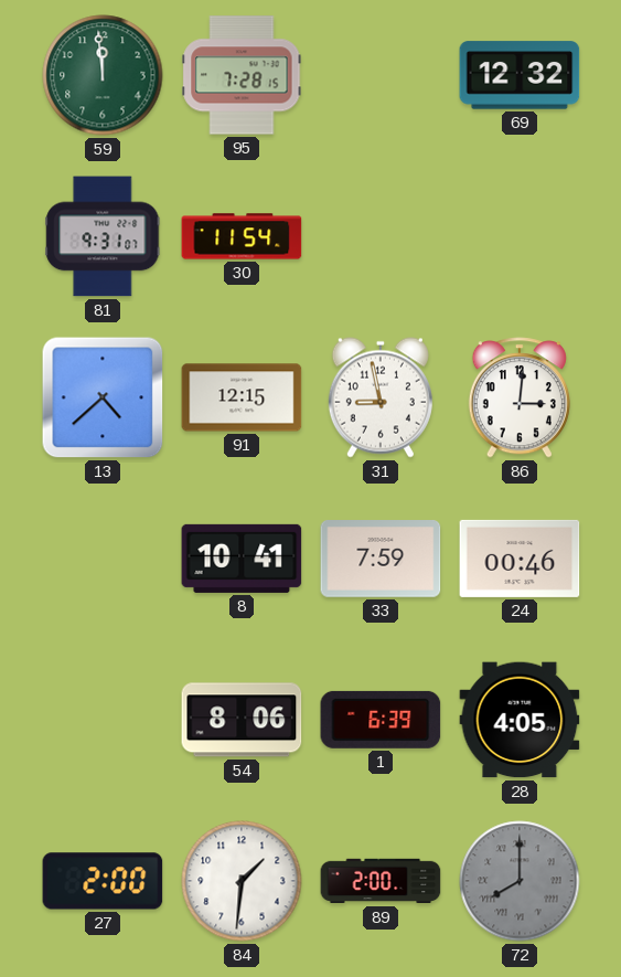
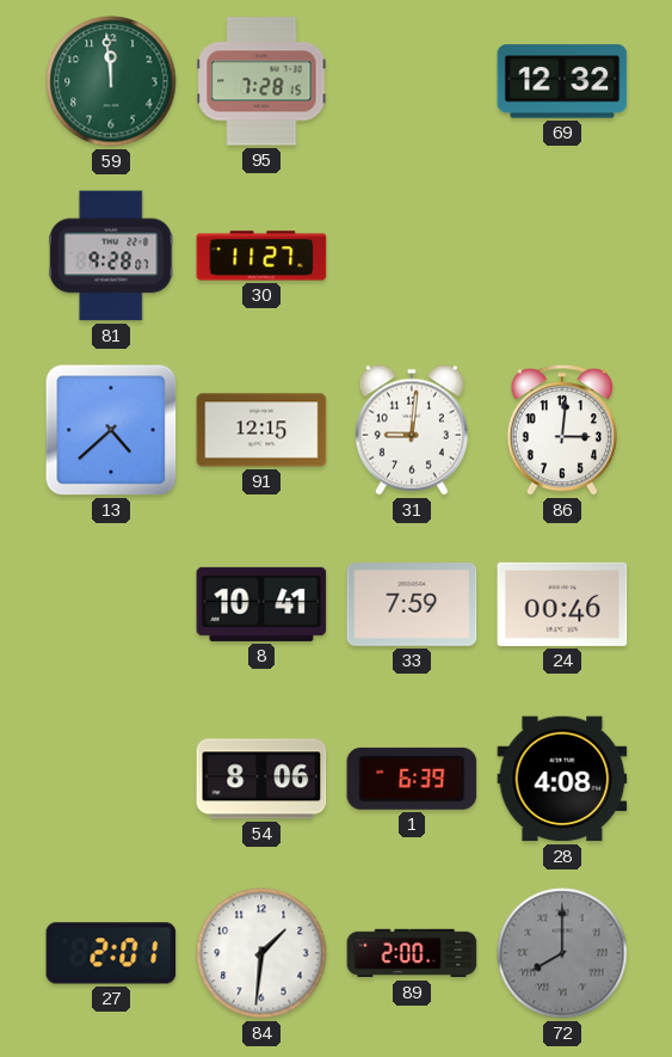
81: 9:31 -> 9:28 (111, 256)
30: 11:54 -> 11:27 (261, 256)
31: 8:58 -> 9:01 (412, 430)
28: 4:05 -> 4:08 (562, 779)
27: 2:00 -> 2:01 (111, 953)
